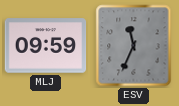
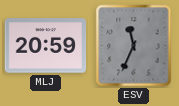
MLJ: 09:59 -> 20:59 (46, 46)
